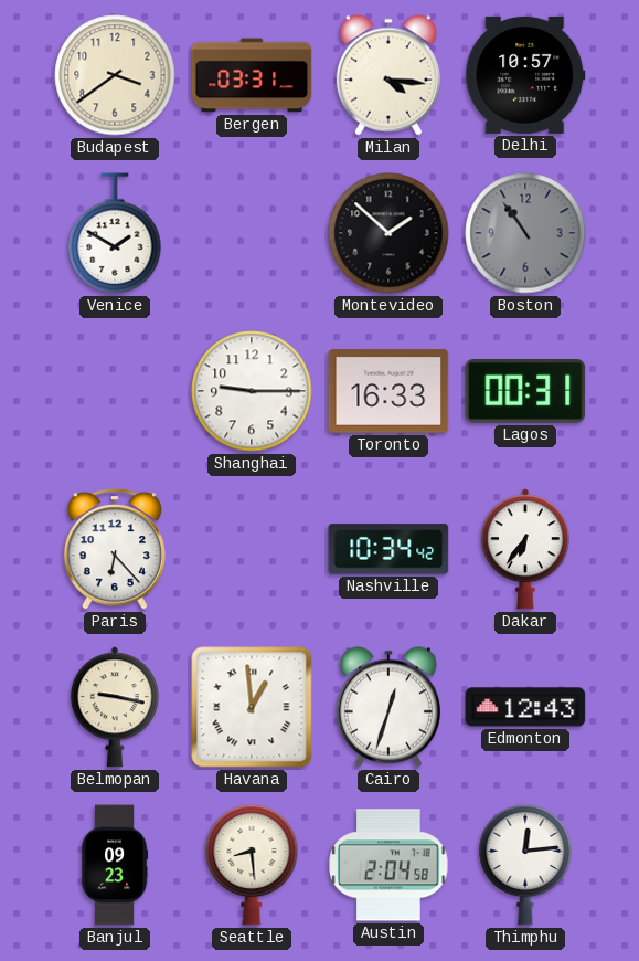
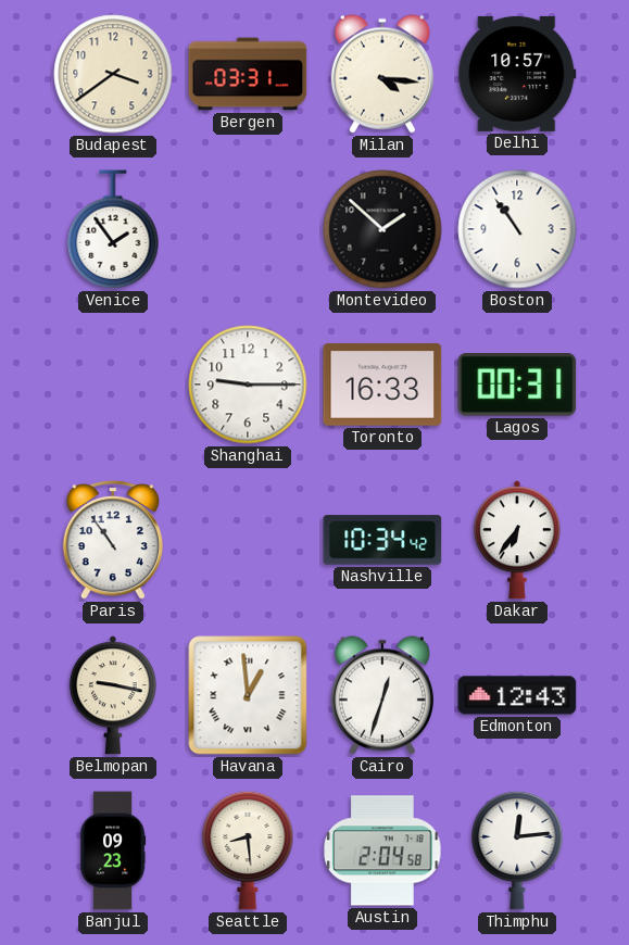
Venice: 1:50 -> 1:54 (113, 229)
Boston dial: grey -> white (517, 229)
Paris: 6:23 -> 10:54 (112, 540)
